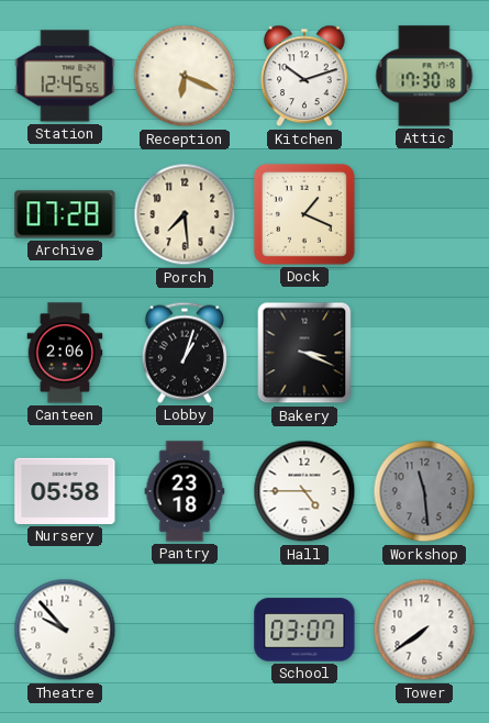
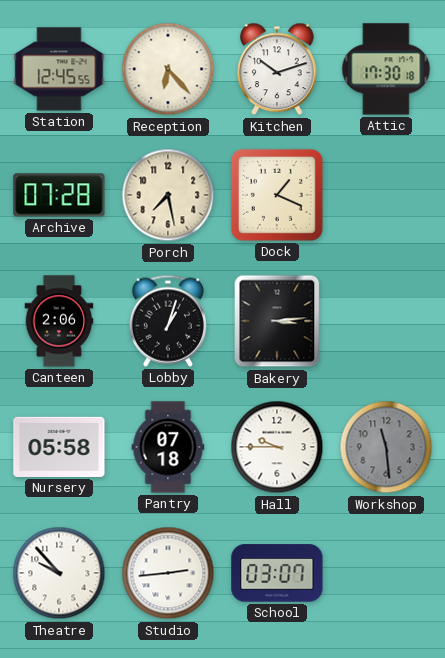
Reception: 6:19 -> 6:23 (168, 69)
Porch: 7:29 -> 7:28 (168, 195)
Bakery: 3:19 -> 3:14 (277, 321)
Pantry: 23:18 -> 07:18 (168, 447)
Hall: 4:45 -> 9:45 (277, 447)
Studio: none -> 2:44 (168, 573)
Tower: 7:39 -> none (424, 630)
